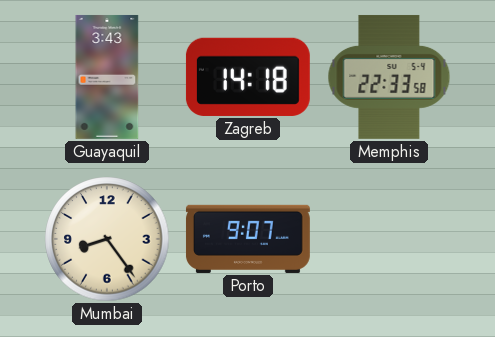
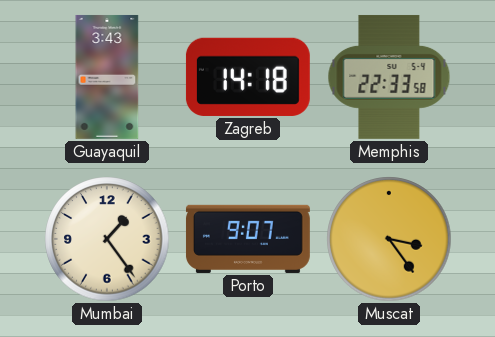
Mumbai: 8:24 -> 1:24 (107, 239)
Muscat: none -> 3:24 (389, 239)
